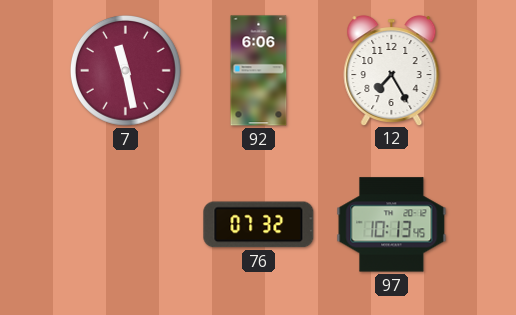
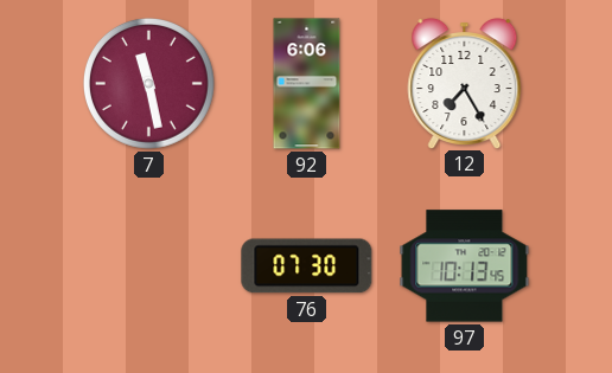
76: 07:32 -> 07:30 (307, 266)
